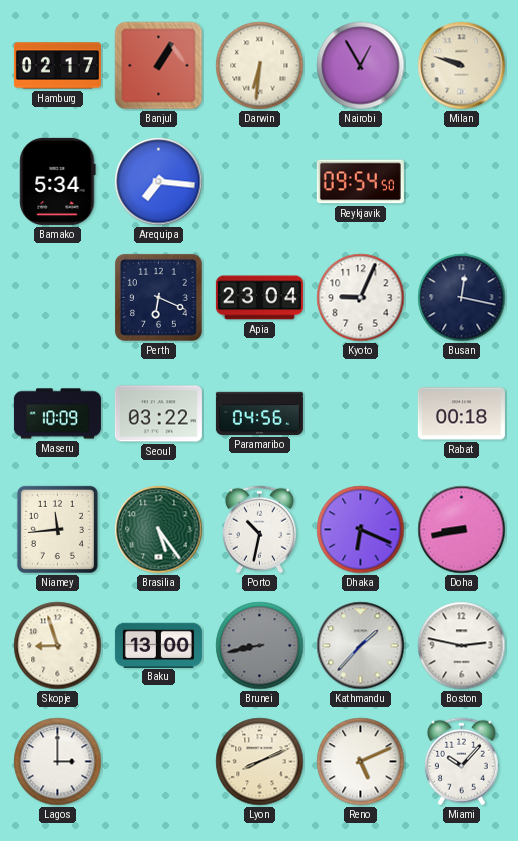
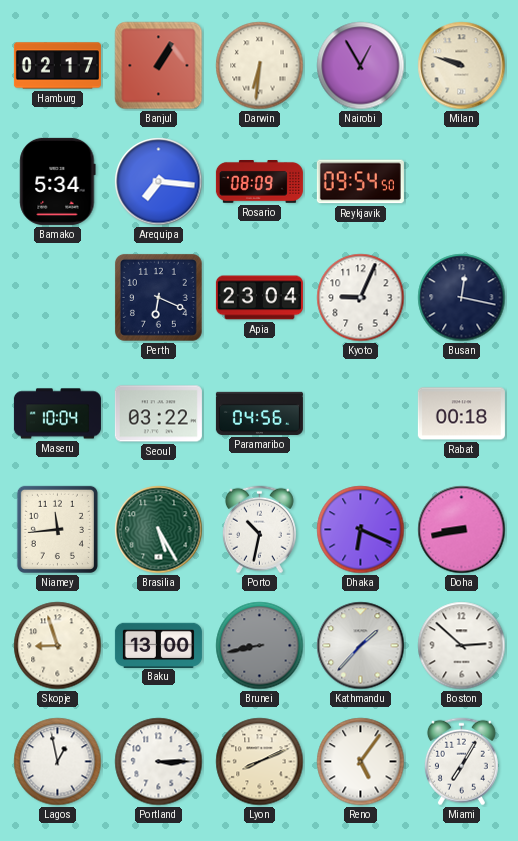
Rosario: none -> 08:09 (259, 182)
Maseru: 10:09 -> 10:04 (57, 414)
Brasilia: 5:24 -> 5:25 (159, 530)
Boston: 2:47 -> 2:52 (462, 646)
Lagos: 3:00 -> 12:58 (58, 762)
Portland: none -> 3:15 (159, 762)
Reno: 5:11 -> 5:06 (361, 762)
Miami: 10:07 -> 7:05 (461, 762)
